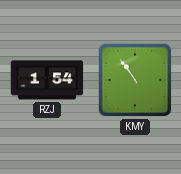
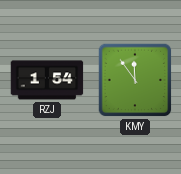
KMY: 10:54 -> 11:54 (135, 80)
